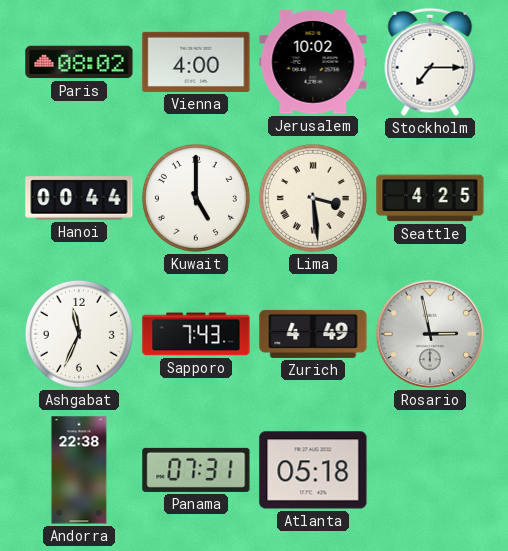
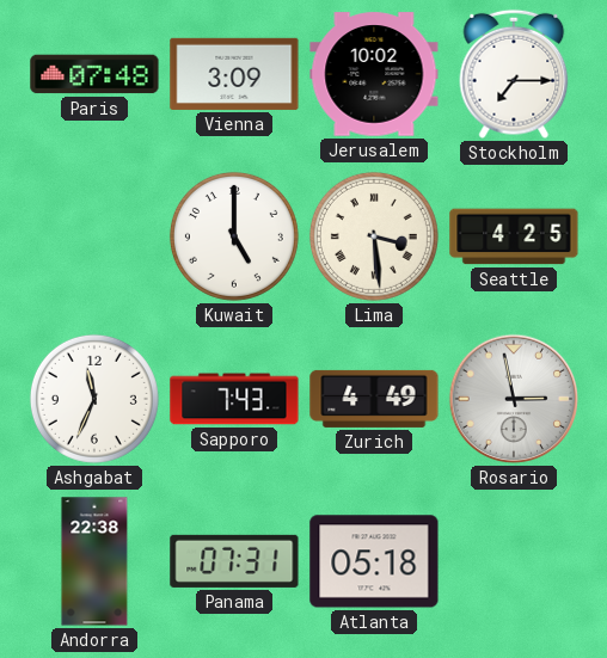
Paris: 08:02 -> 07:48 (94, 74)
Vienna: 4:00 -> 3:09 (234, 74)
Hanoi: 00:44 -> none (79, 198)
